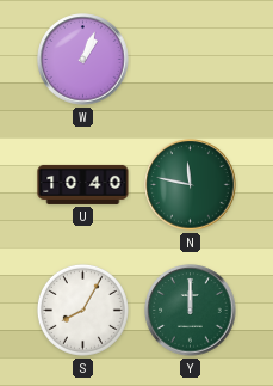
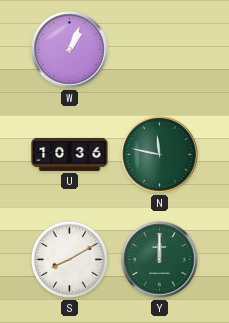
U: 10:40 -> 10:36 (70, 154)
S: 8:05 -> 8:10 (69, 259)
